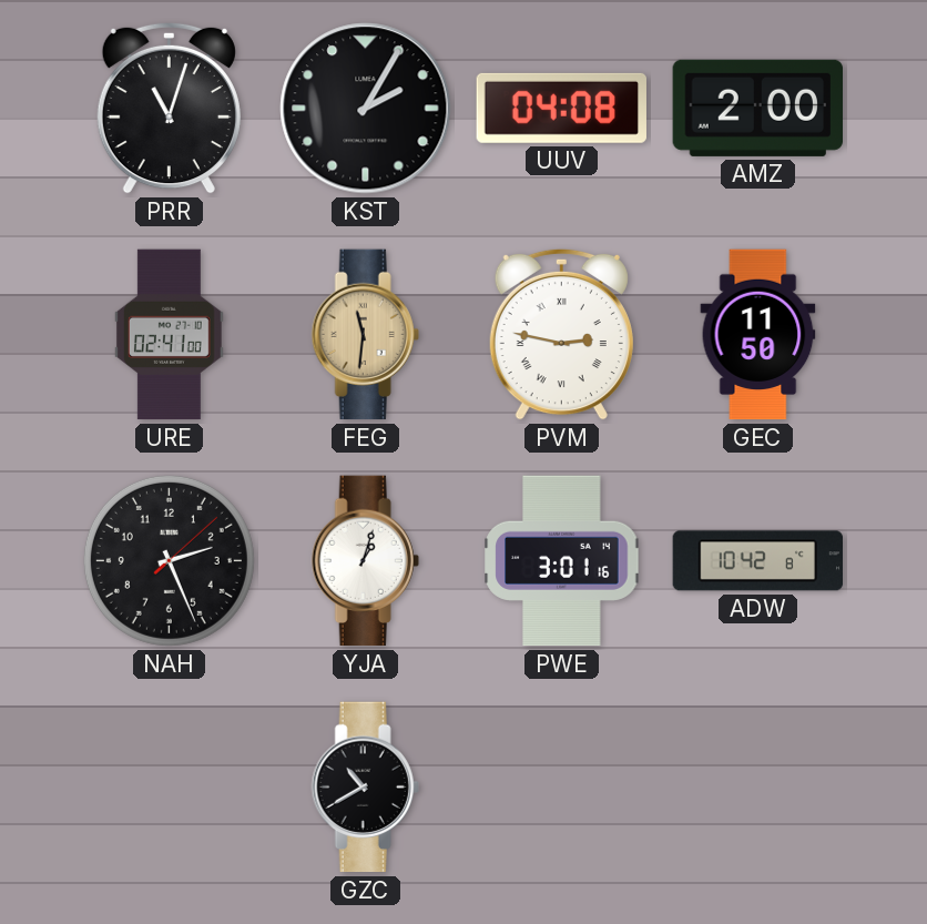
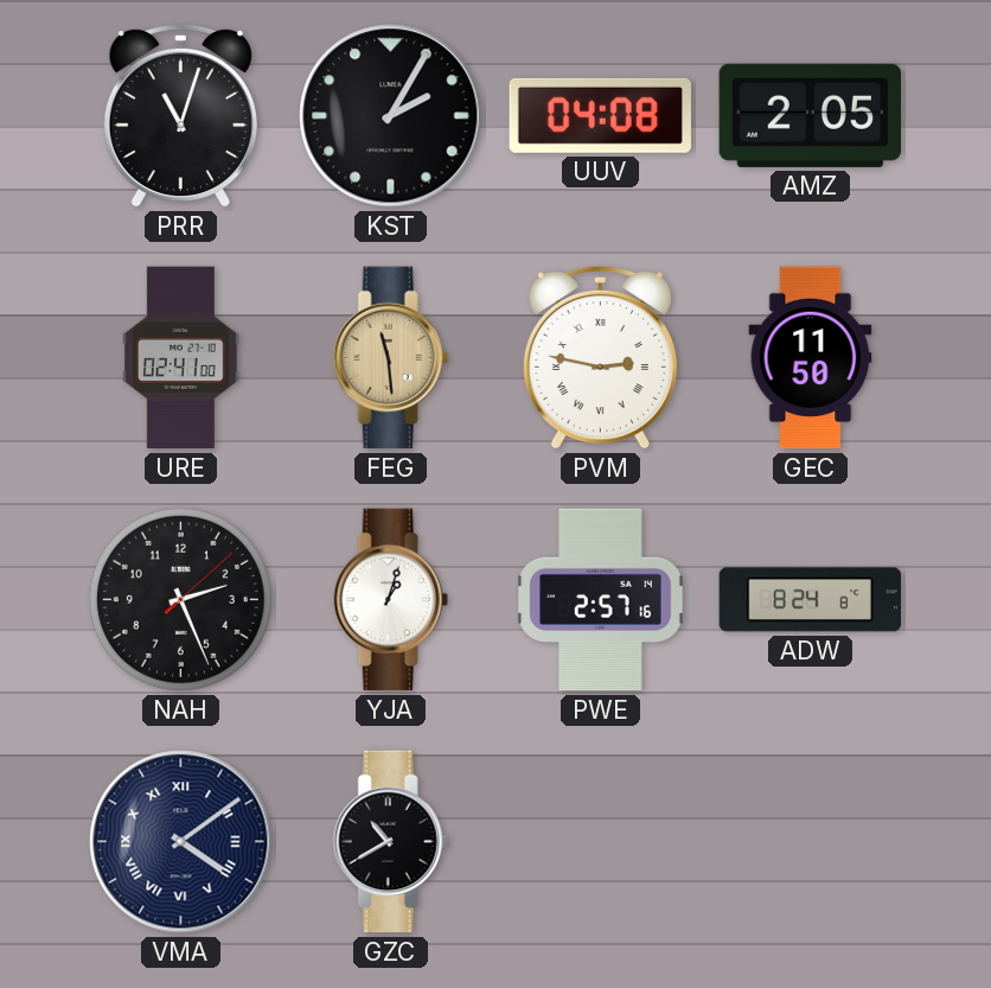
AMZ: 2:00 -> 2:05 (810, 115)
FEG: 11:31 -> 11:29 (390, 358)
PWE: 3:01 -> 2:57 (601, 600)
ADW: 10:42 -> 8:24 (811, 600)
VMA: none -> 4:09 (181, 842)
